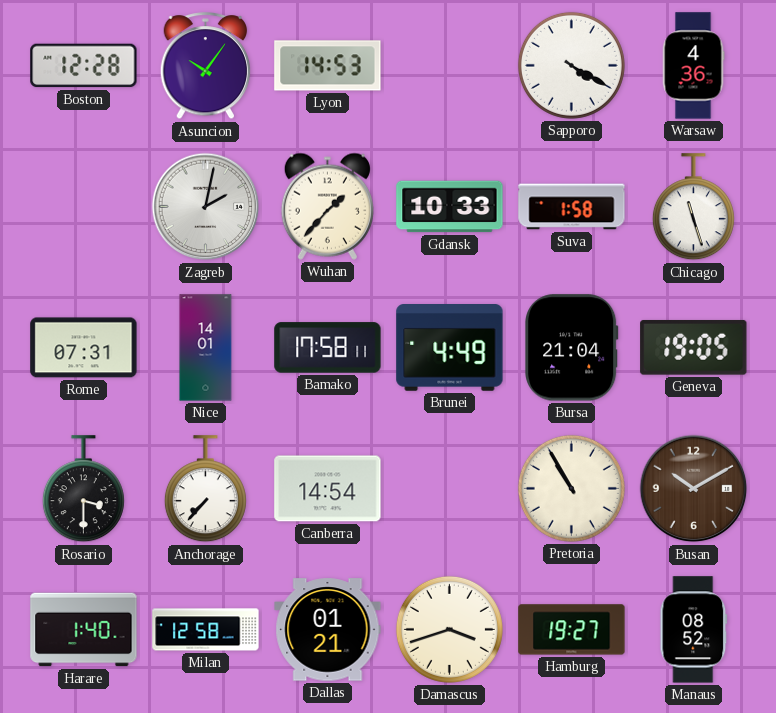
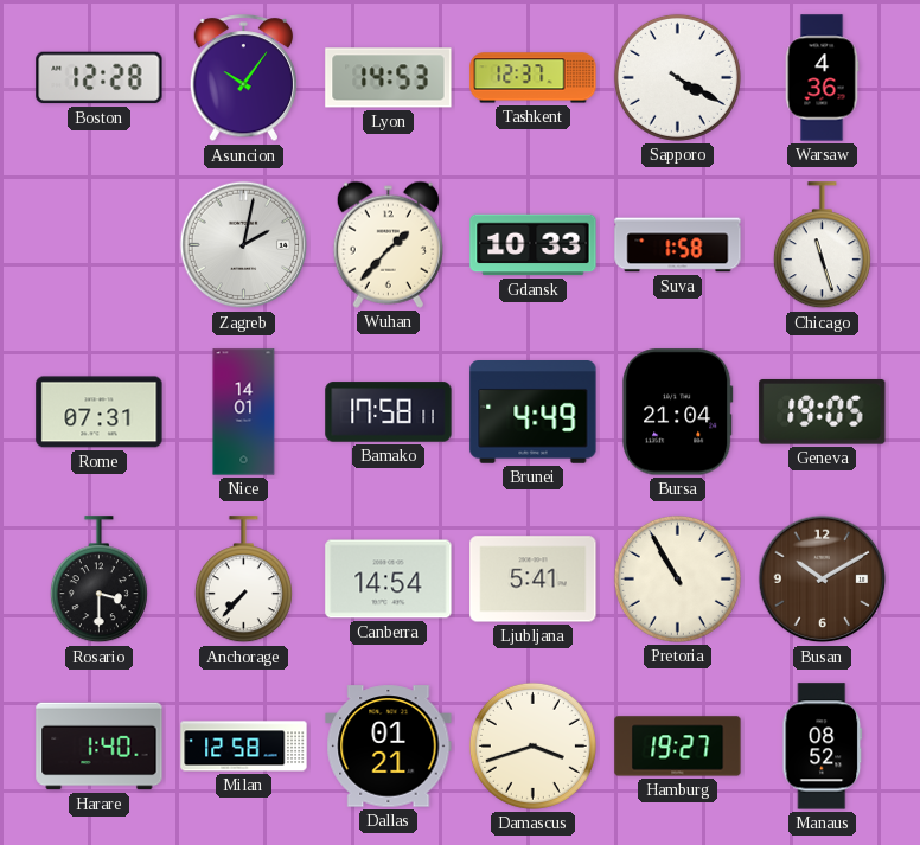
Tashkent: none -> 12:37 (534, 78)
Ljubljana: none -> 5:41 (534, 580)
